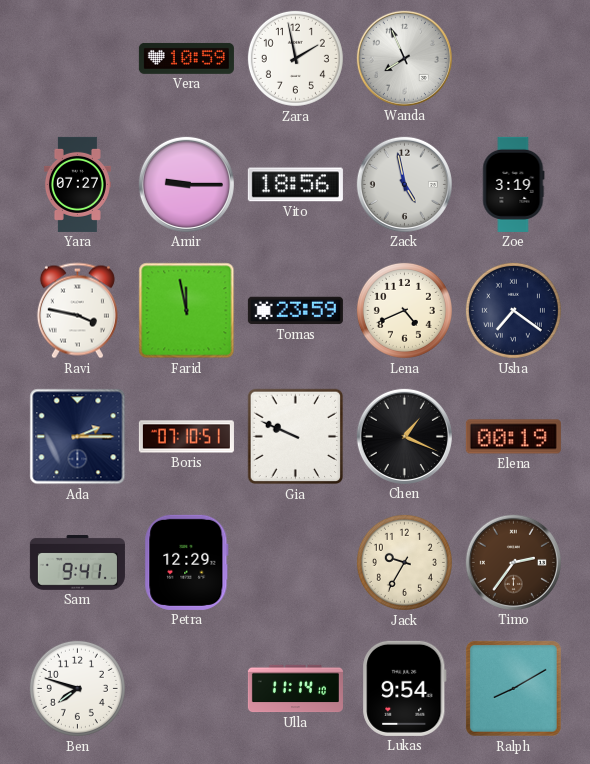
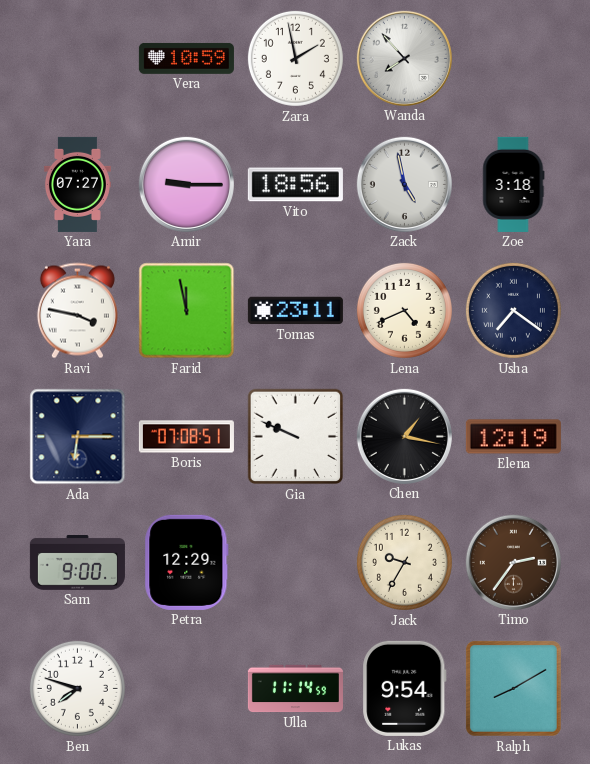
Wanda: 7:56 -> 7:53 (404, 58)
Zoe: 3:19 -> 3:18 (514, 184)
Tomas: 23:59 -> 23:11 (295, 311)
Ada: 2:15 -> 6:15 (78, 437)
Boris: 07:10 -> 07:08 (186, 437)
Chen: 1:19 -> 1:17 (404, 436)
Elena: 00:19 -> 12:19 (513, 437)
Sam: 9:41 -> 9:00 (77, 563)
Ulla: 11:14:10 -> 11:14:59 (295, 689)
